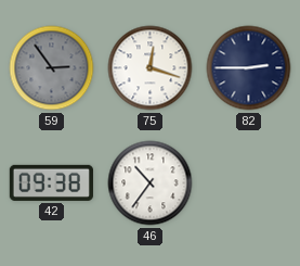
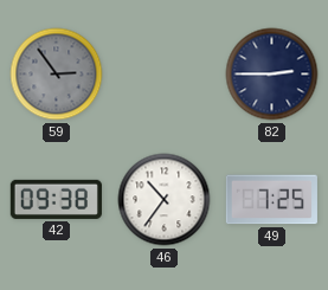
75: 12:18 -> none (151, 68)
49: none -> 7:25 (271, 200)
